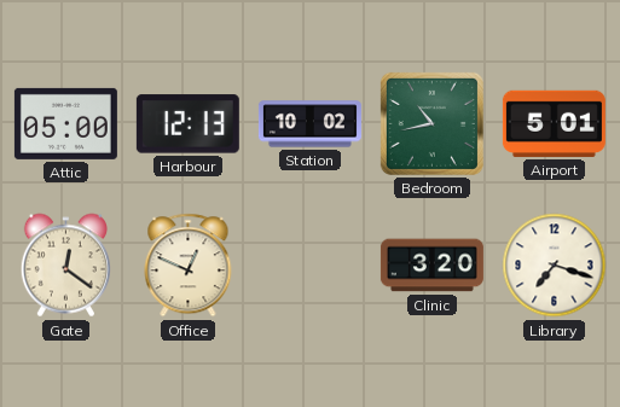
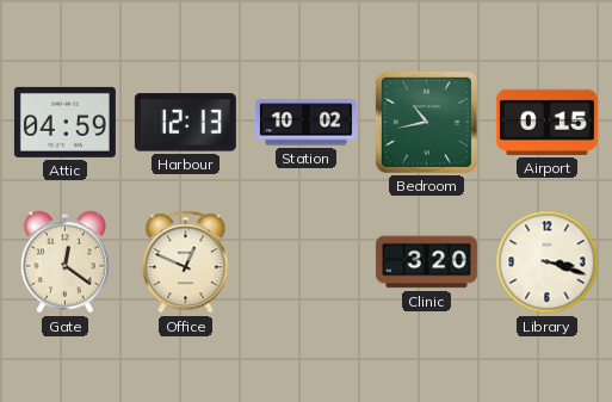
Attic: 05:00 -> 04:59 (64, 122)
Airport: 5:01 -> 0:15 (546, 122)
Library: 7:18 -> 3:18 (548, 262)
